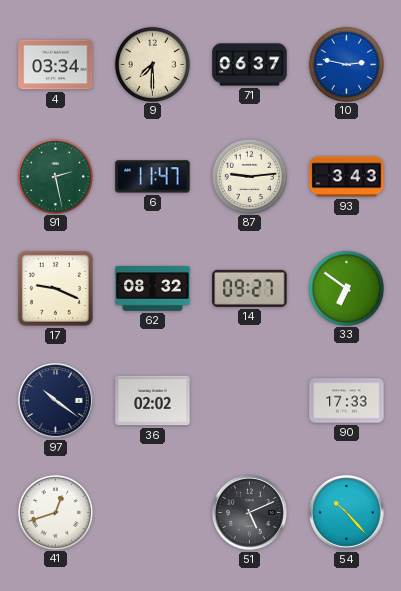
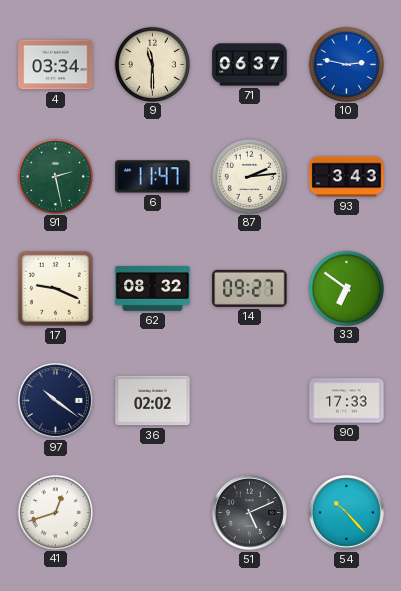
9: 7:30 -> 11:30 (153, 64)
87: 9:14 -> 2:14 (250, 176)
